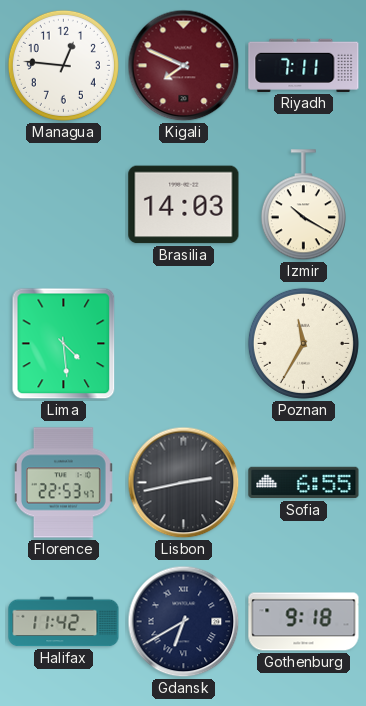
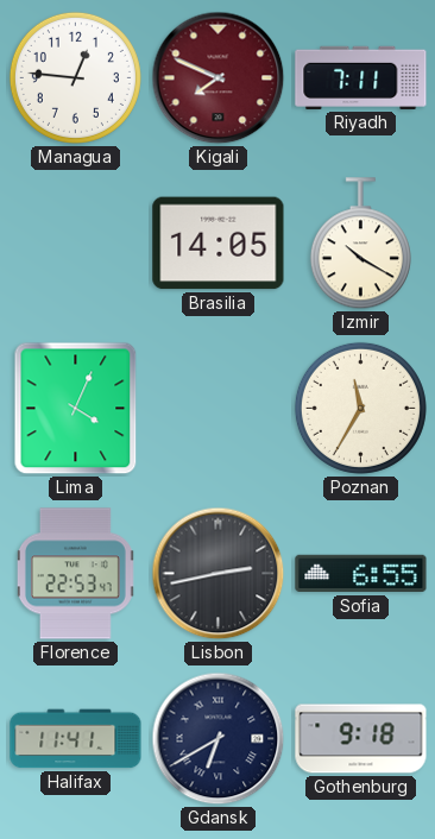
Brasilia: 14:03 -> 14:05 (219, 244)
Lima: 4:29 -> 4:04 (76, 409)
Halifax: 11:42 -> 11:41 (76, 739)
